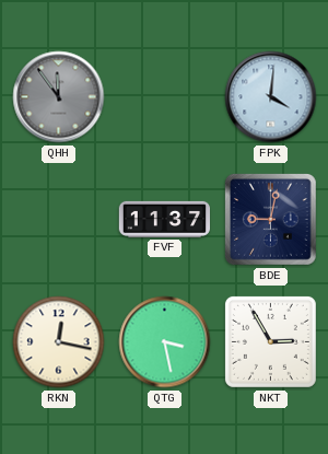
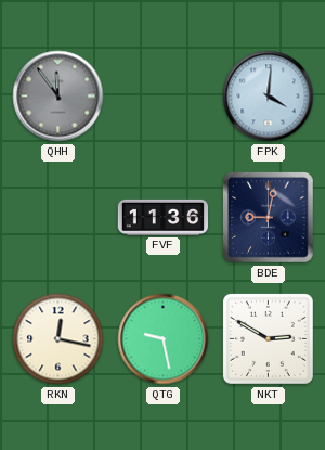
FVF: 11:37 -> 11:36 (162, 217)
QTG: 3:28 -> 9:28 (164, 339)
NKT: 2:55 -> 2:50 (268, 338)
